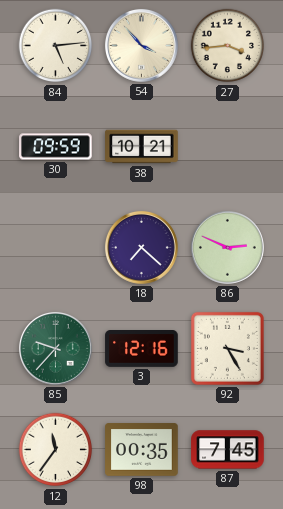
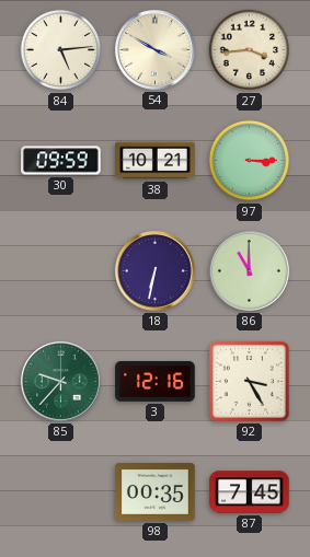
54: 3:53 -> 3:50 (154, 49)
97: none -> 3:15 (250, 161)
18: 7:22 -> 6:32 (154, 270)
86: 2:49 -> 11:00 (249, 270)
12: 11:36 -> none (56, 450)
